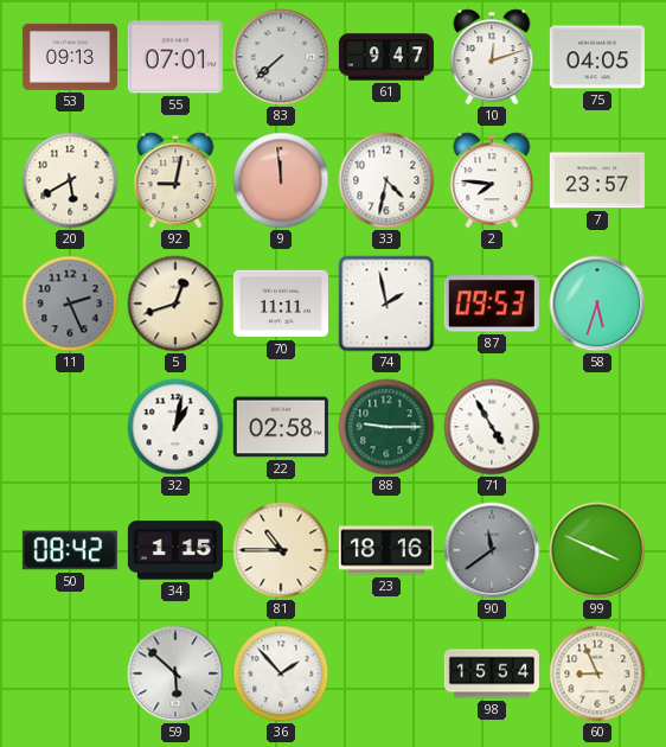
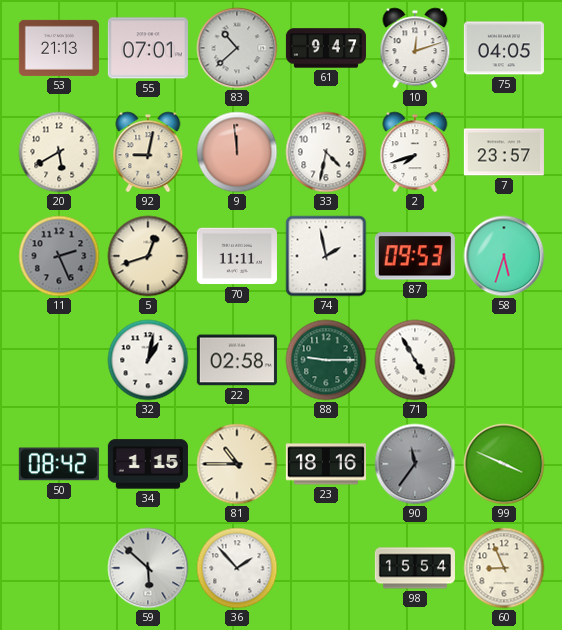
53: 09:13 -> 21:13 (59, 48)
83: 7:38 -> 10:38 (237, 48)
2: 7:46 -> 7:42 (415, 152)
90: 11:39 -> 11:36 (415, 464)
